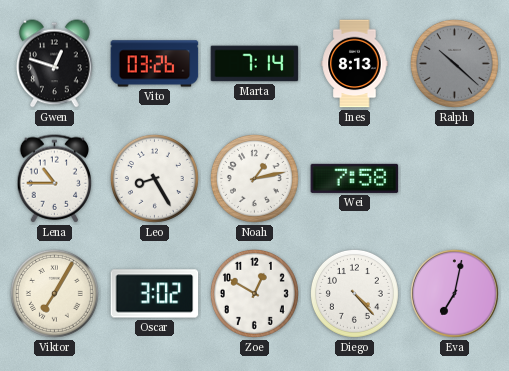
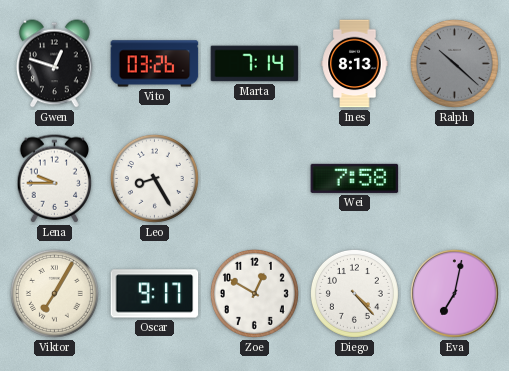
Lena: 10:45 -> 9:45 (55, 179)
Noah: 1:13 -> none (254, 178)
Oscar: 3:02 -> 9:17 (155, 294)
